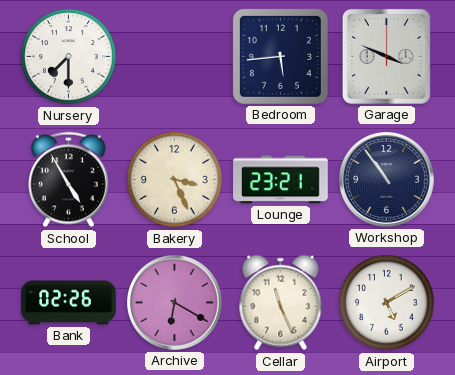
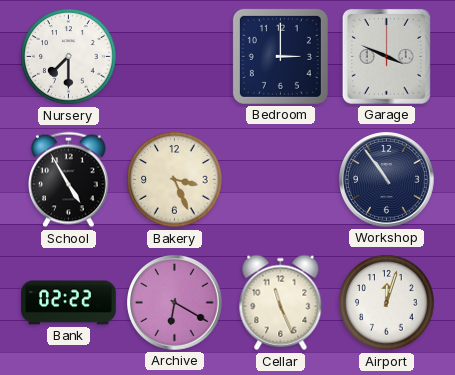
Bedroom: 5:44 -> 3:00 (280, 56)
Lounge: 23:21 -> none (281, 180)
Bank: 02:26 -> 02:22 (69, 303)
Airport: 5:10 -> 12:03 (387, 303)
